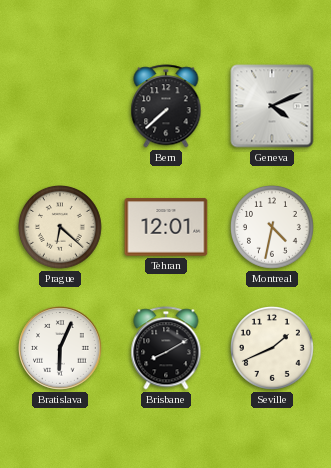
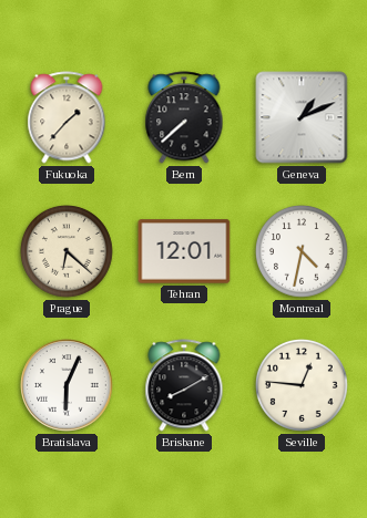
Fukuoka: none -> 1:37 (67, 117)
Geneva: 4:11 -> 1:11 (302, 117)
Seville: 1:41 -> 12:46 (303, 386)
